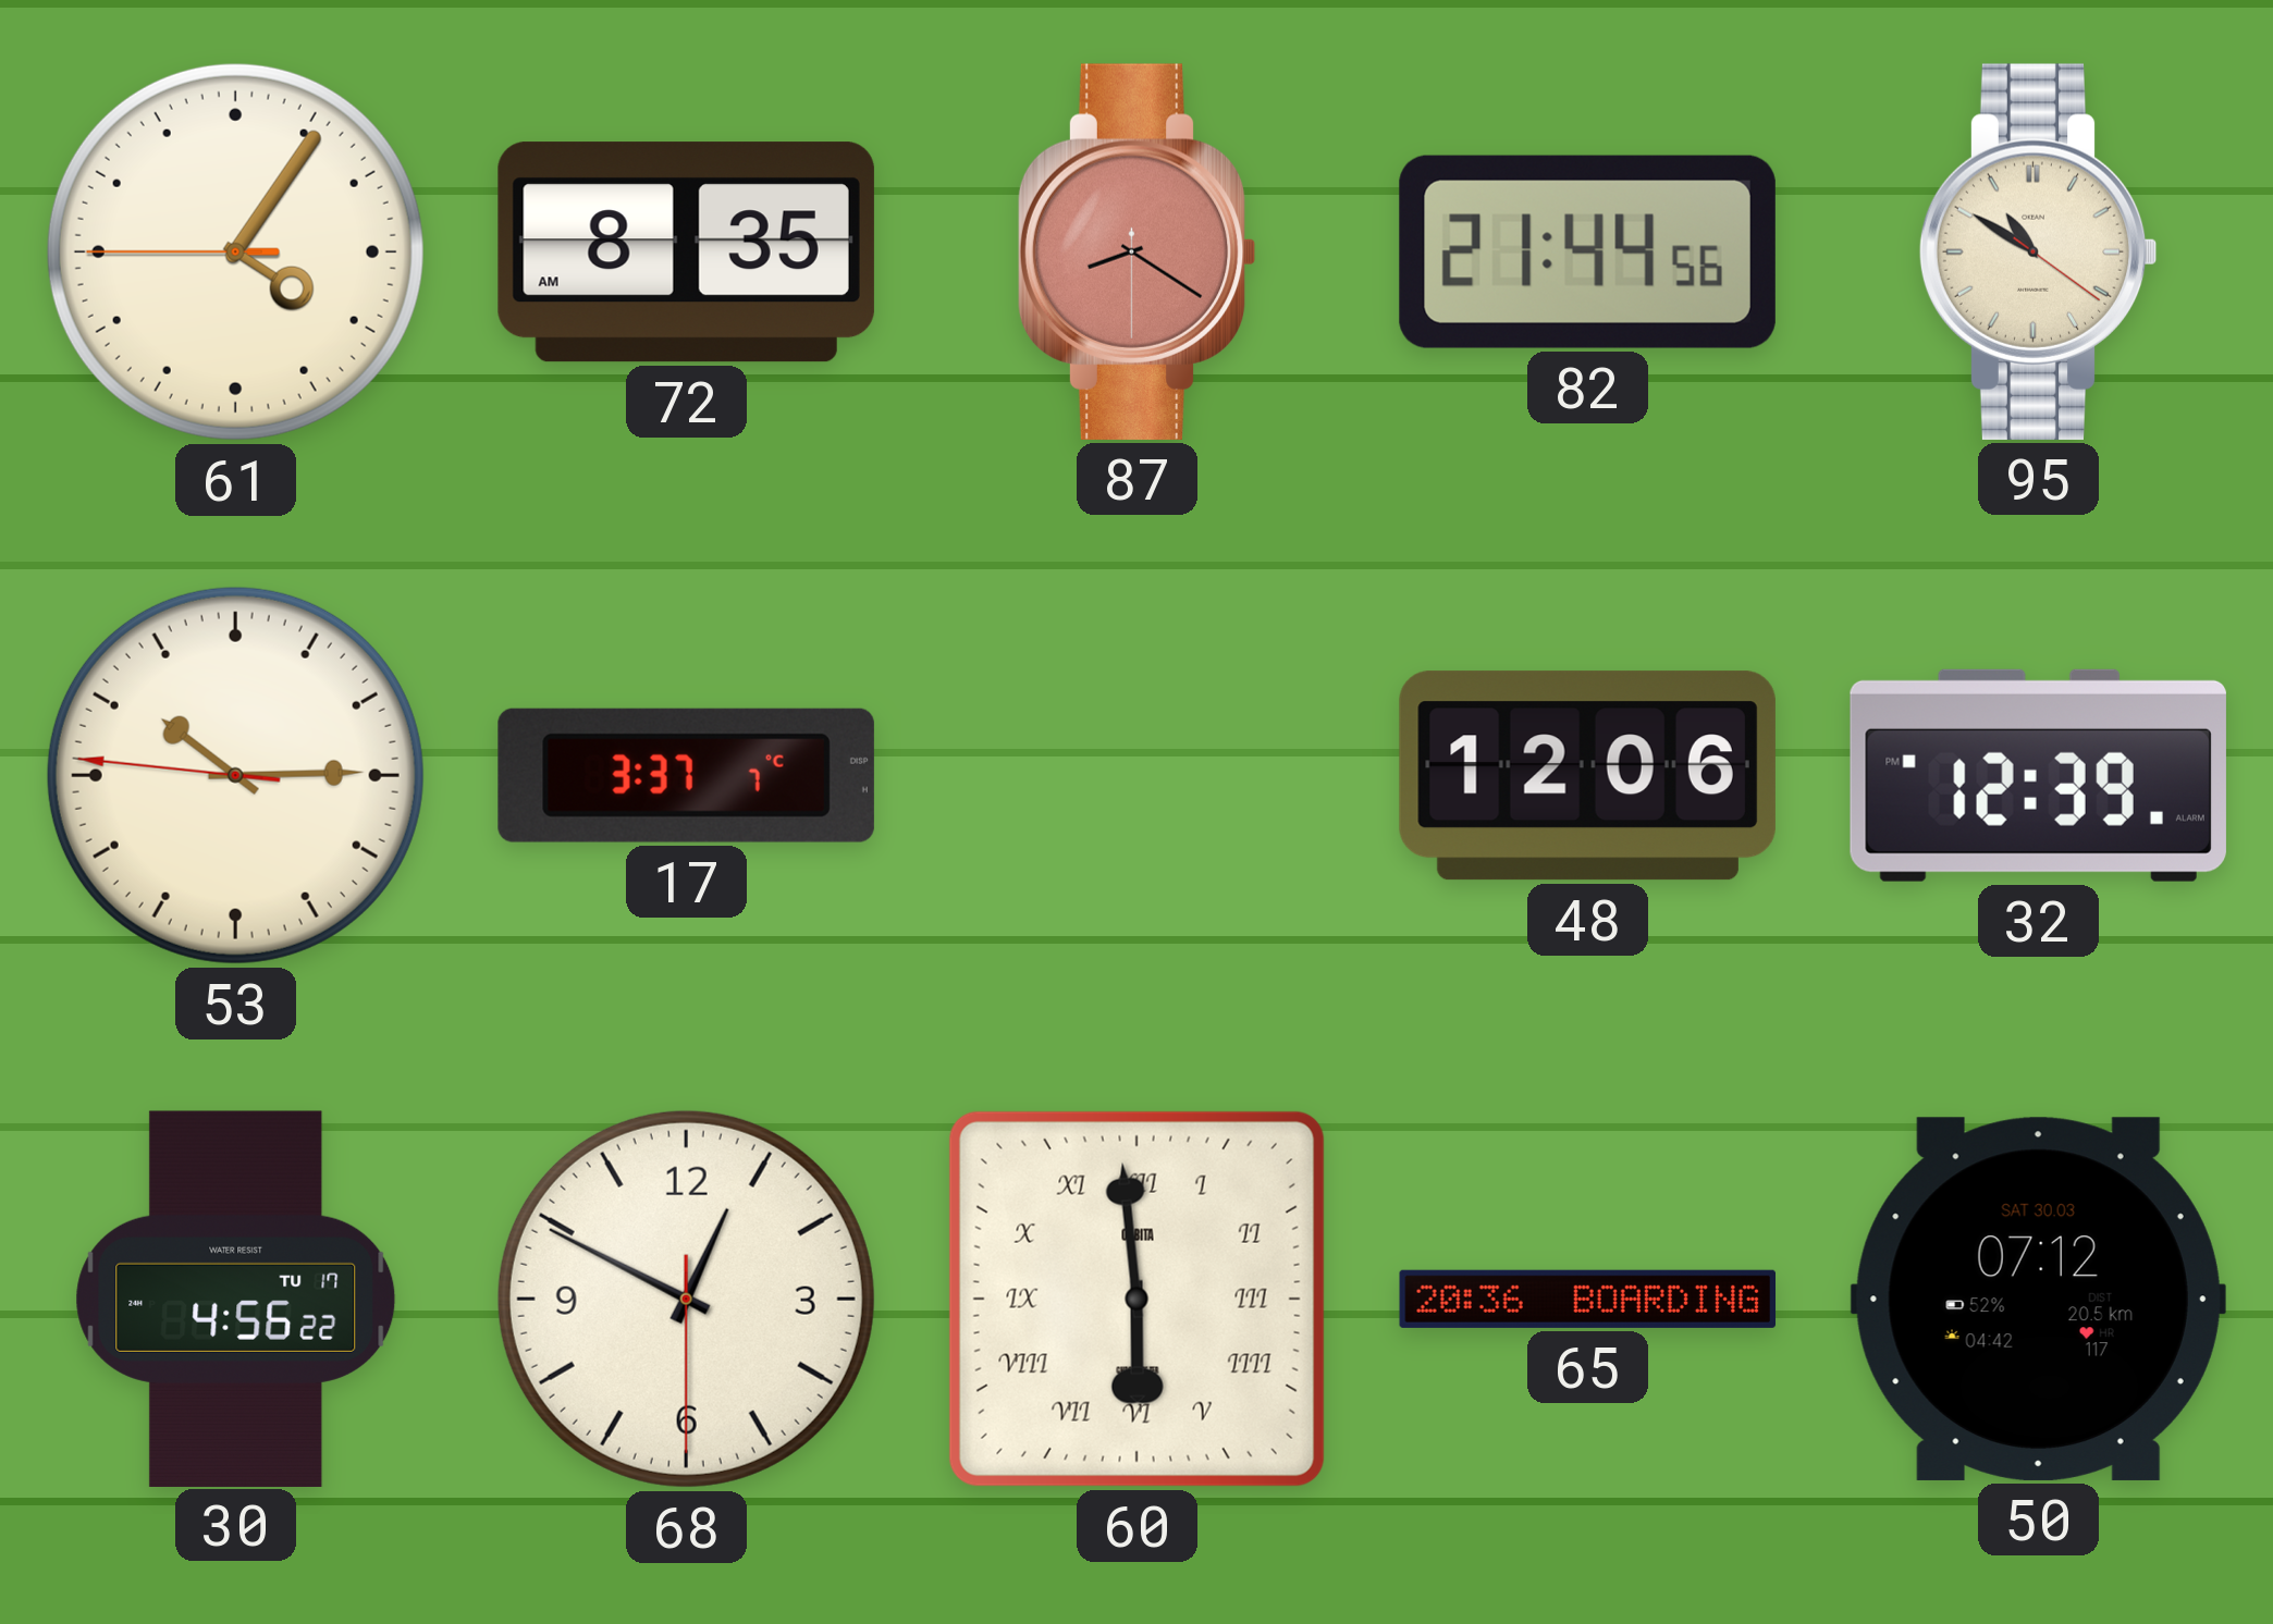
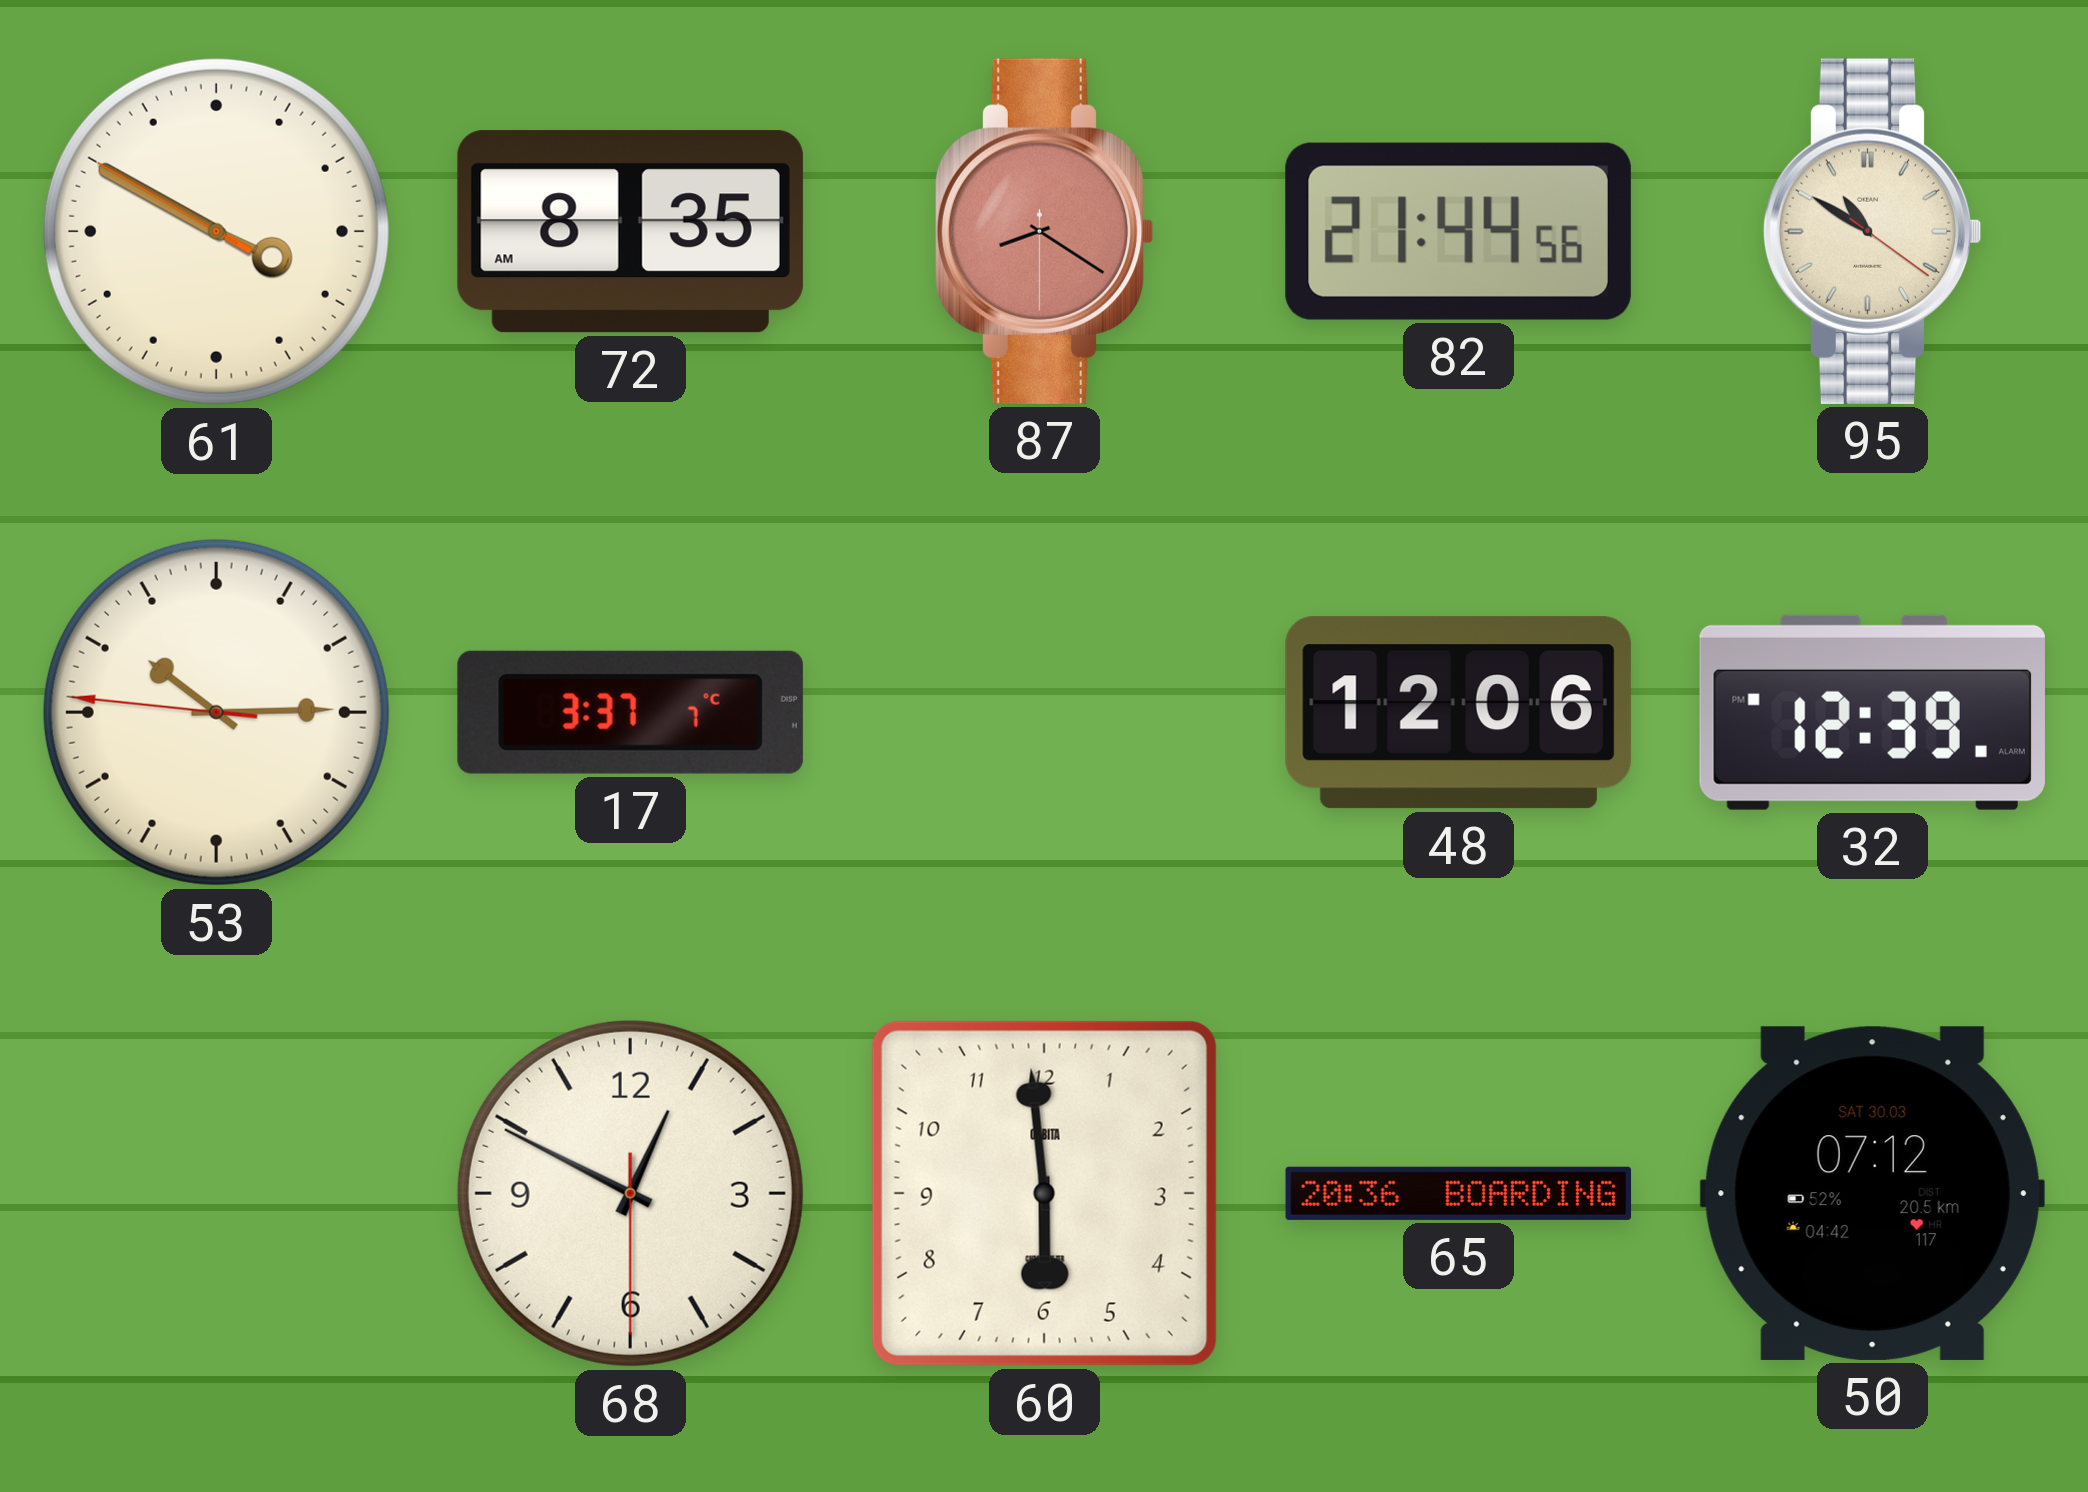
61: 4:05 -> 3:49 (216, 231)
30: 4:56 -> none (236, 1299)
60 numerals: Roman -> Arabic (1044, 1193)
